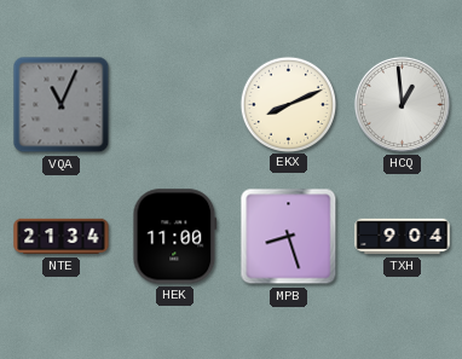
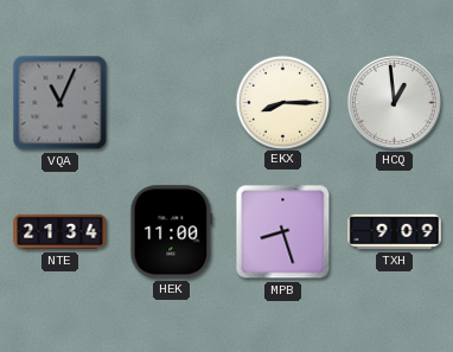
EKX: 8:11 -> 8:15 (282, 102)
TXH: 9:04 -> 9:09 (395, 232)
